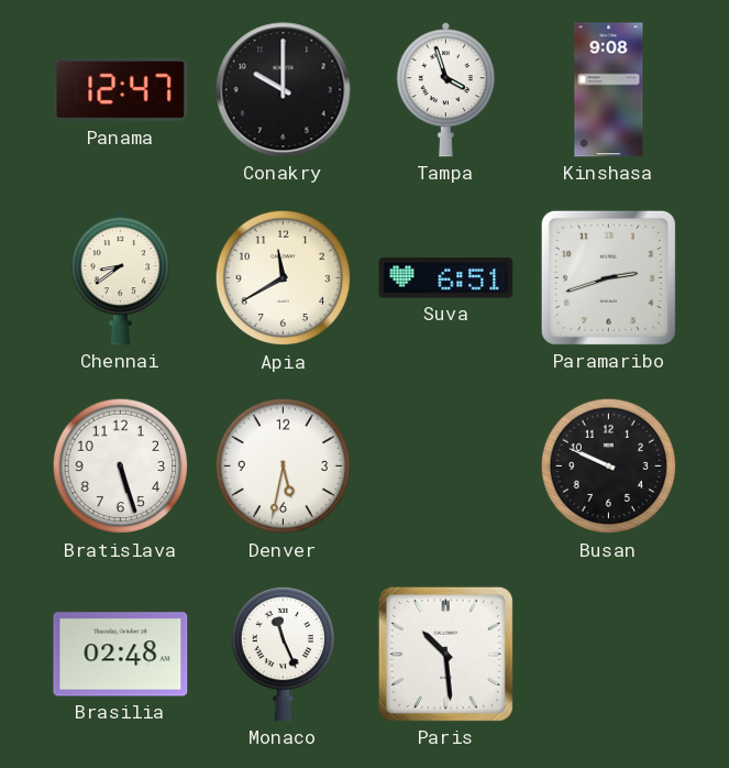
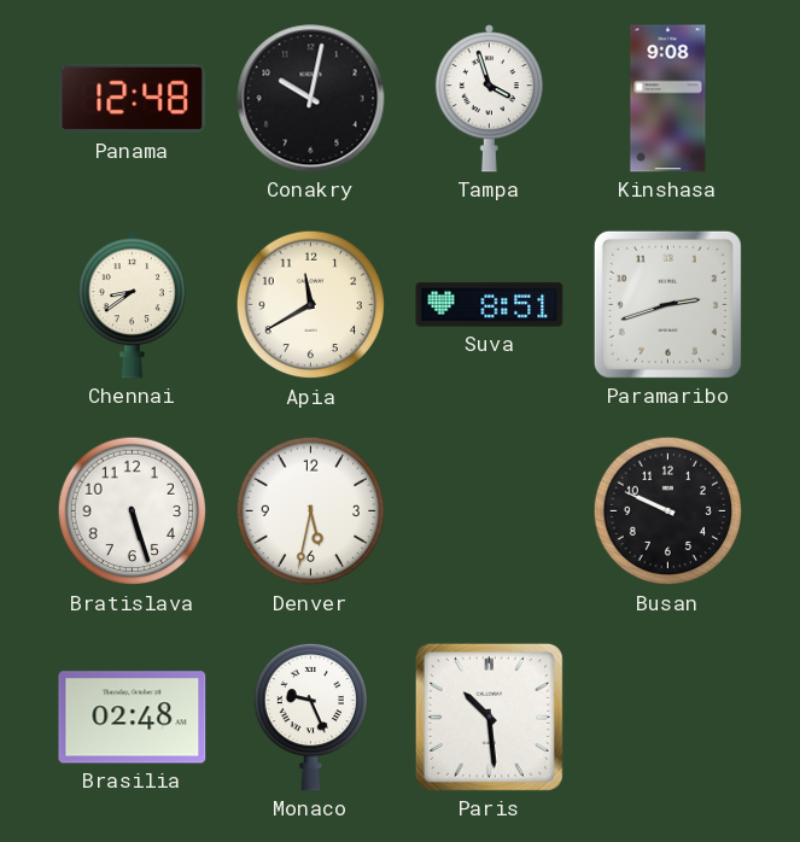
Panama: 12:47 -> 12:48 (133, 99)
Conakry: 10:00 -> 10:02 (311, 99)
Suva: 6:51 -> 8:51 (490, 305)
Monaco: 11:26 -> 9:26 (310, 717)
